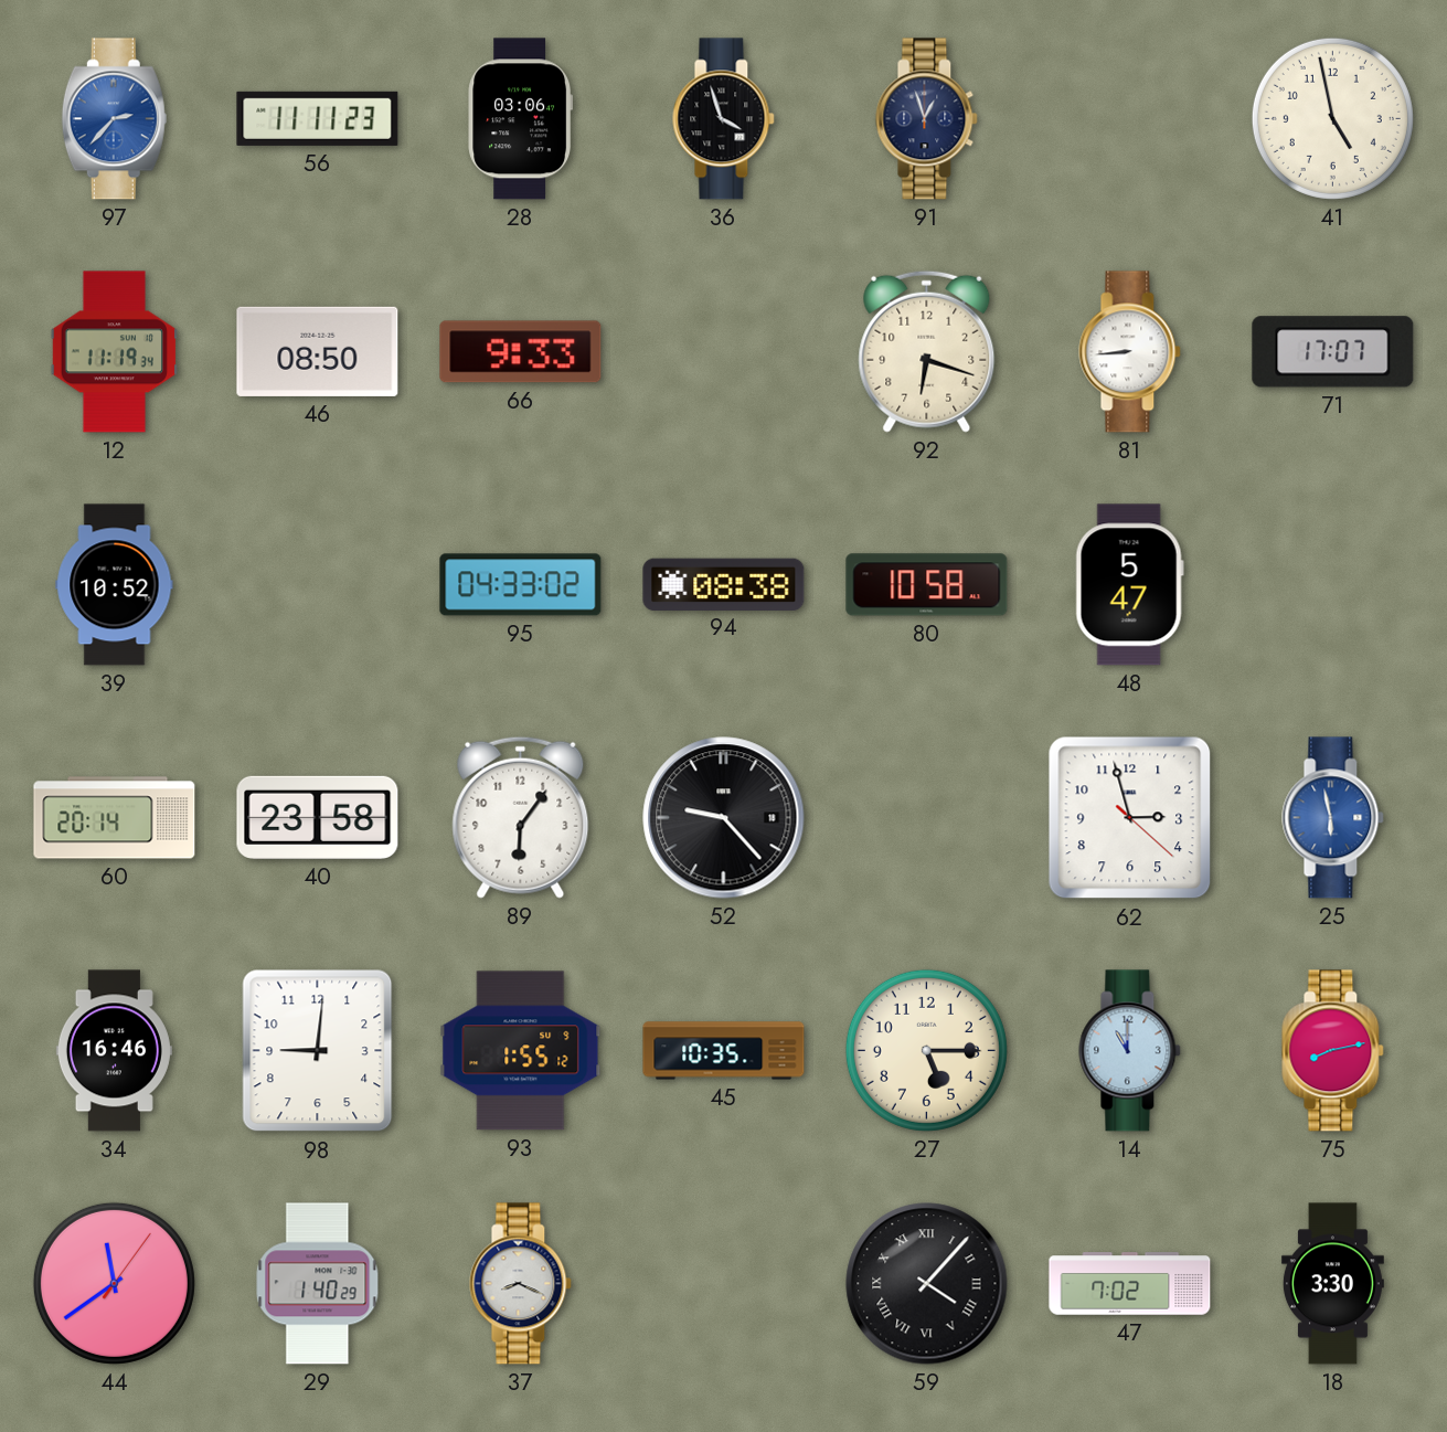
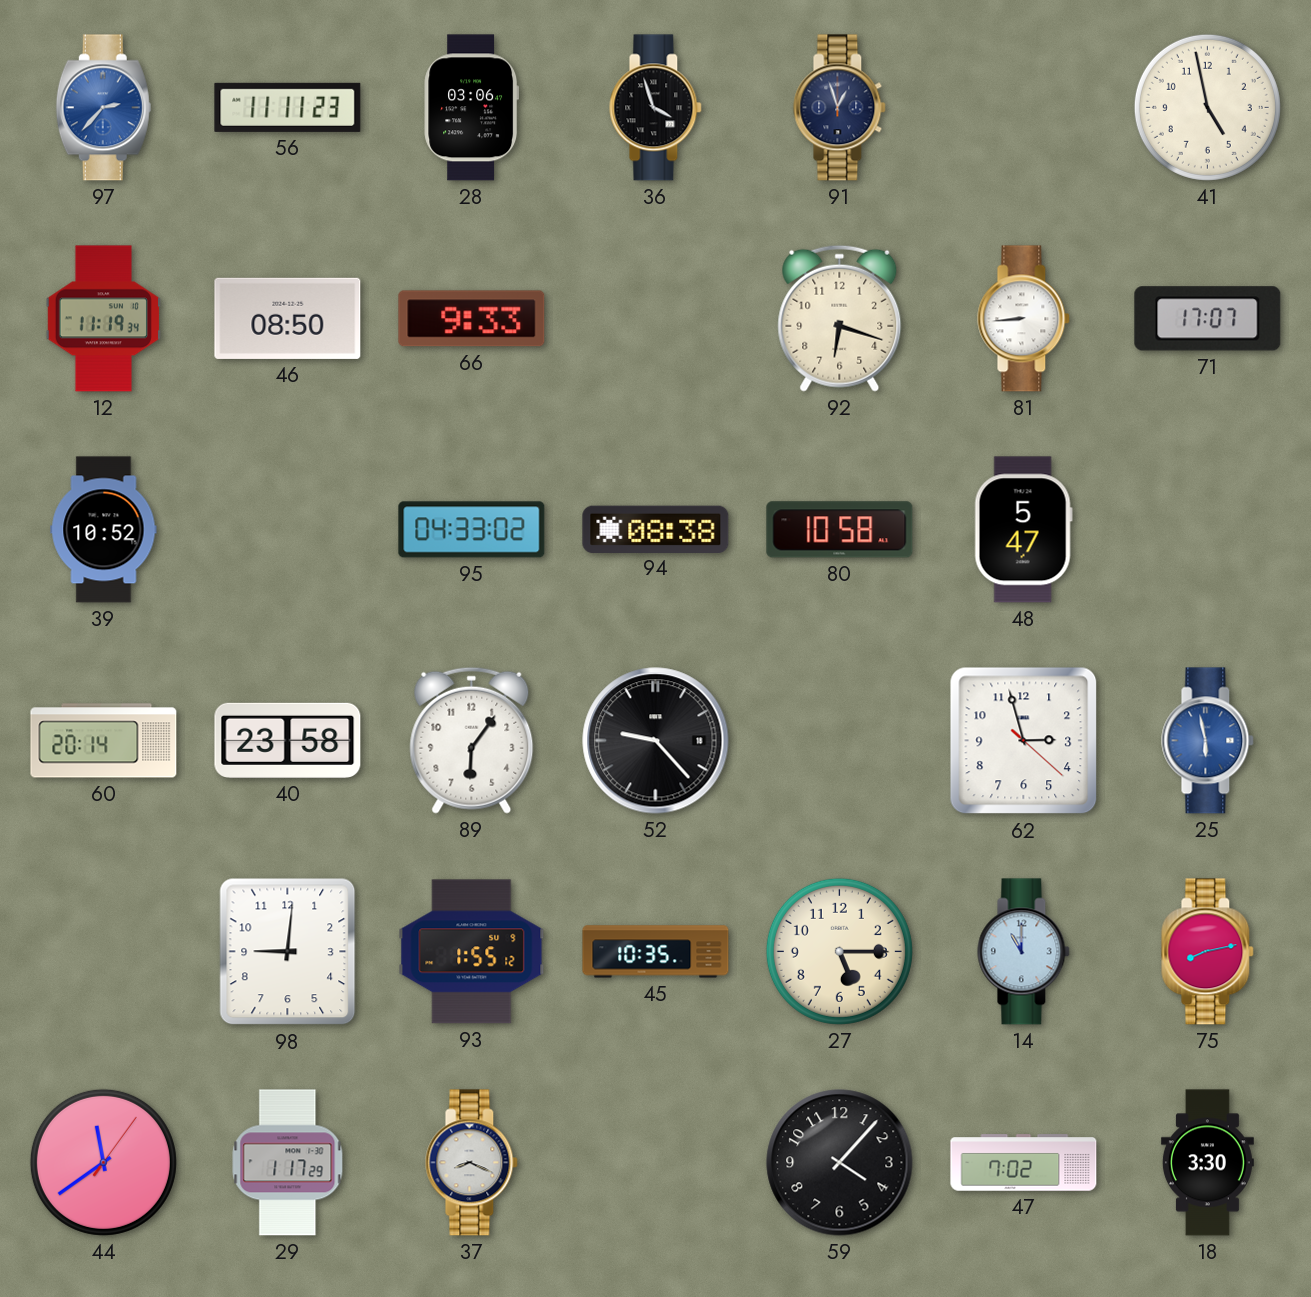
34: 16:46 -> none (114, 1051)
29: 1:40 -> 1:17 (288, 1163)
59 numerals: Roman -> Arabic (840, 1163)
